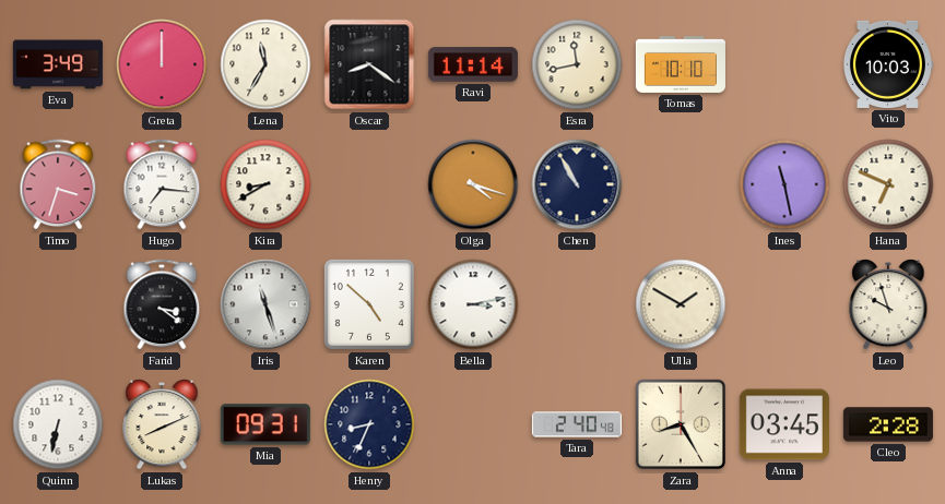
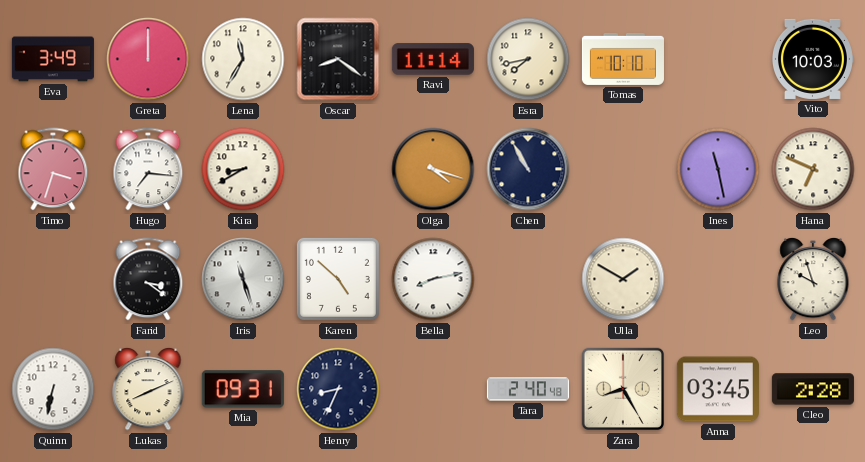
Esra: 11:43 -> 7:43 (528, 59)
Bella: 3:13 -> 8:13 (433, 279)
